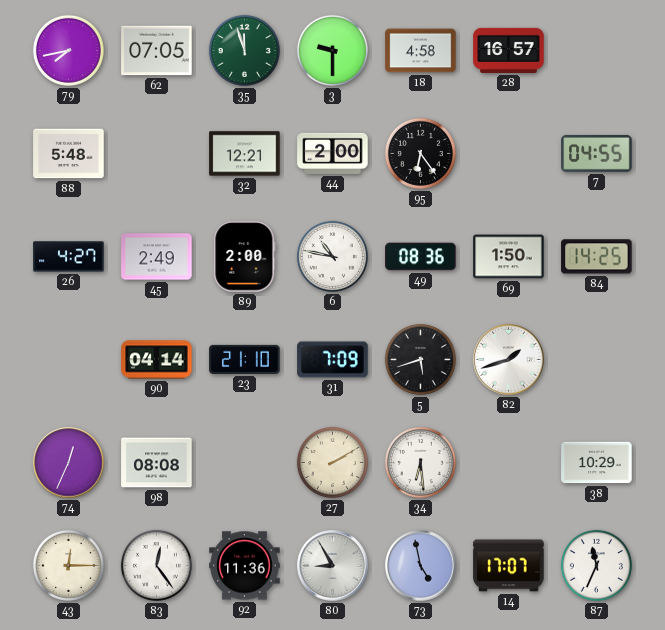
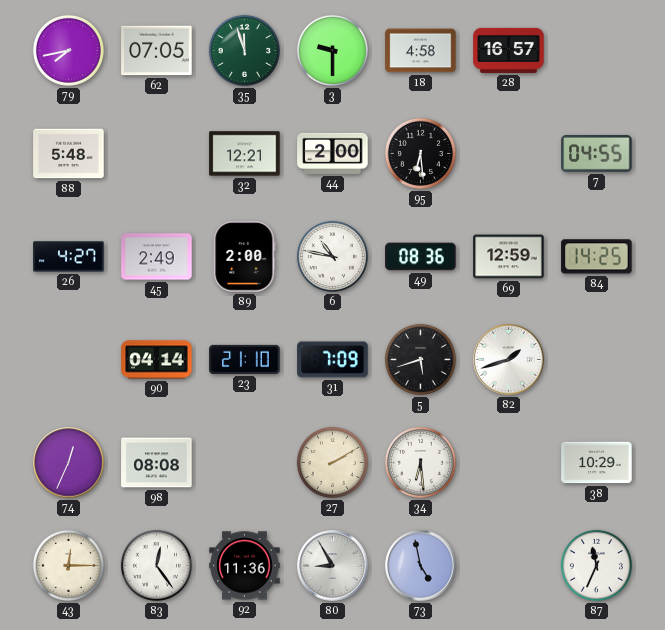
95: 6:24 -> 6:29 (420, 153)
69: 1:50 -> 12:59 (509, 257)
14: 17:07 -> none (509, 566)
